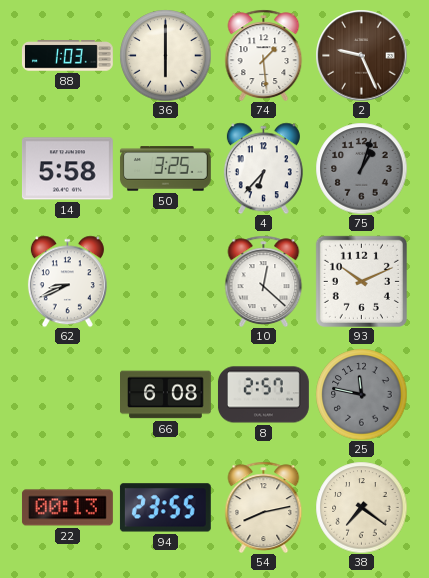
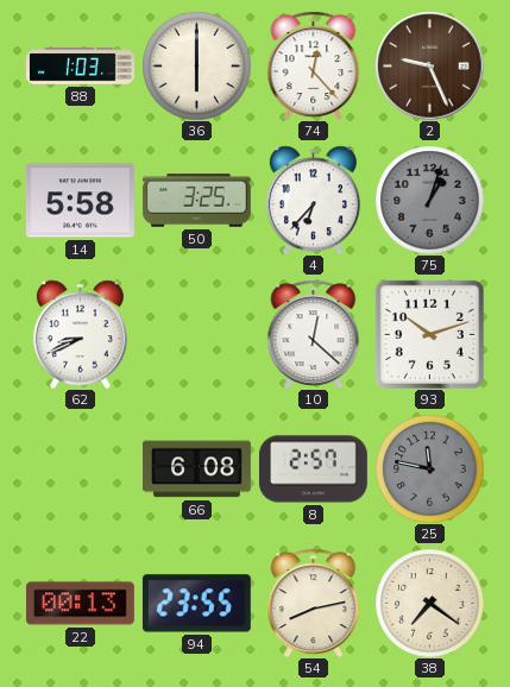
74: 1:29 -> 12:23 (314, 65)
93: 10:11 -> 10:12 (429, 334)
